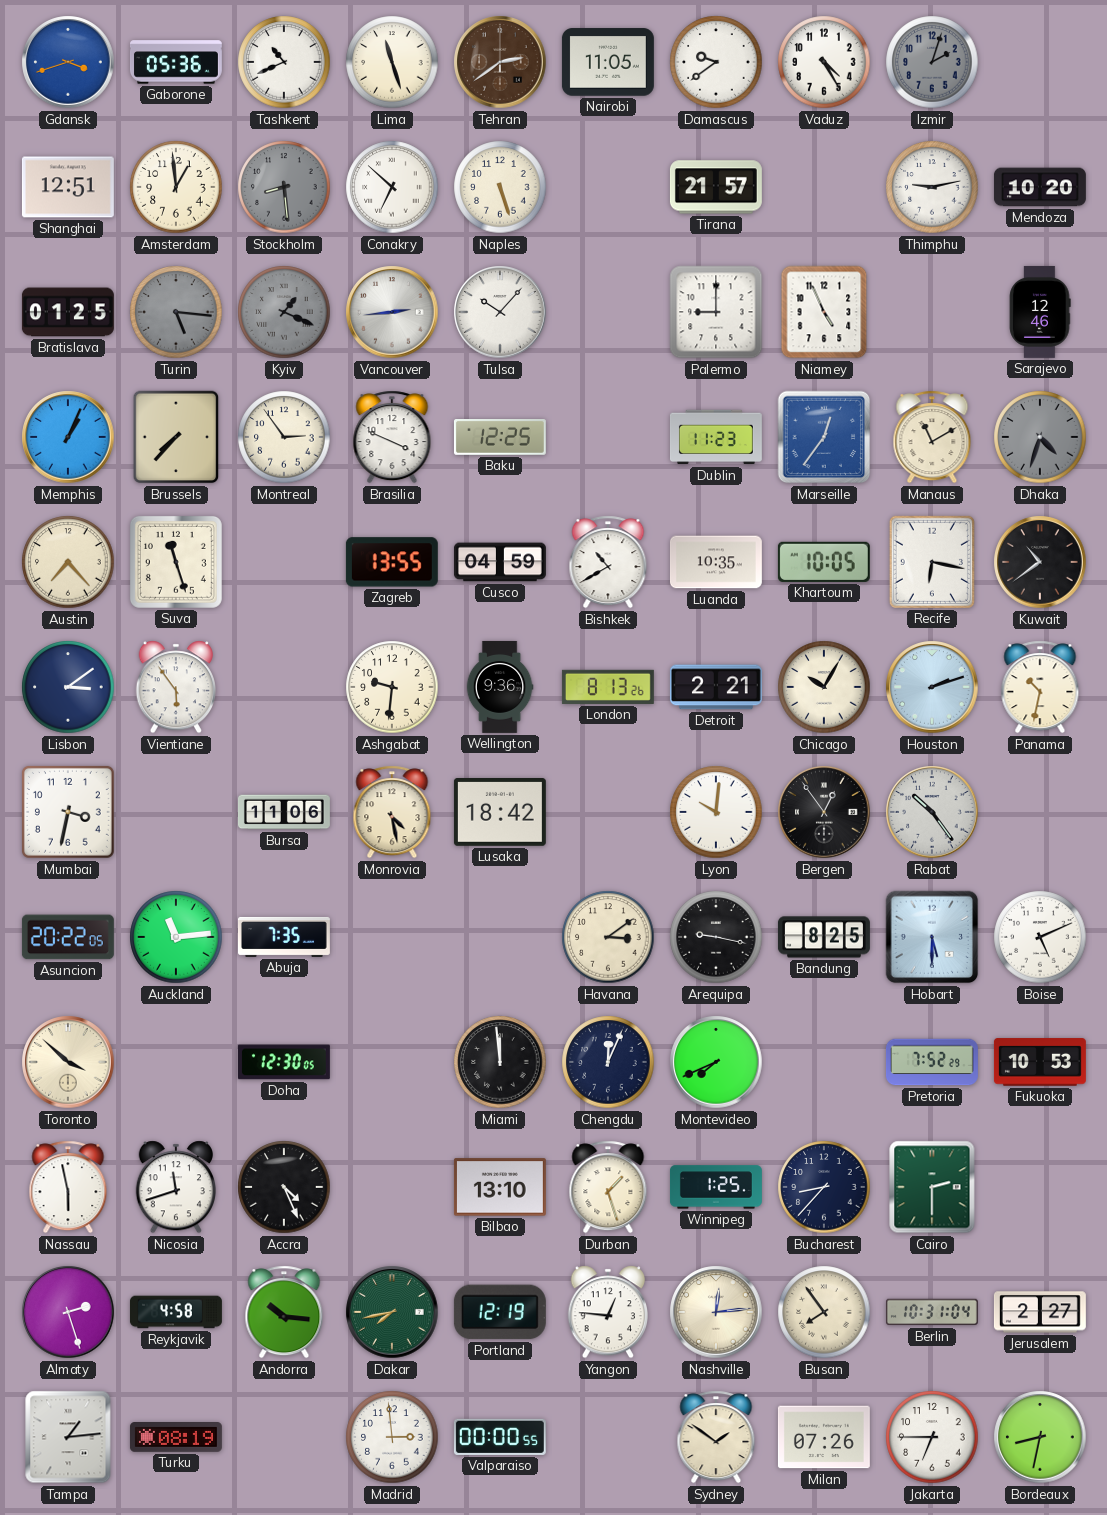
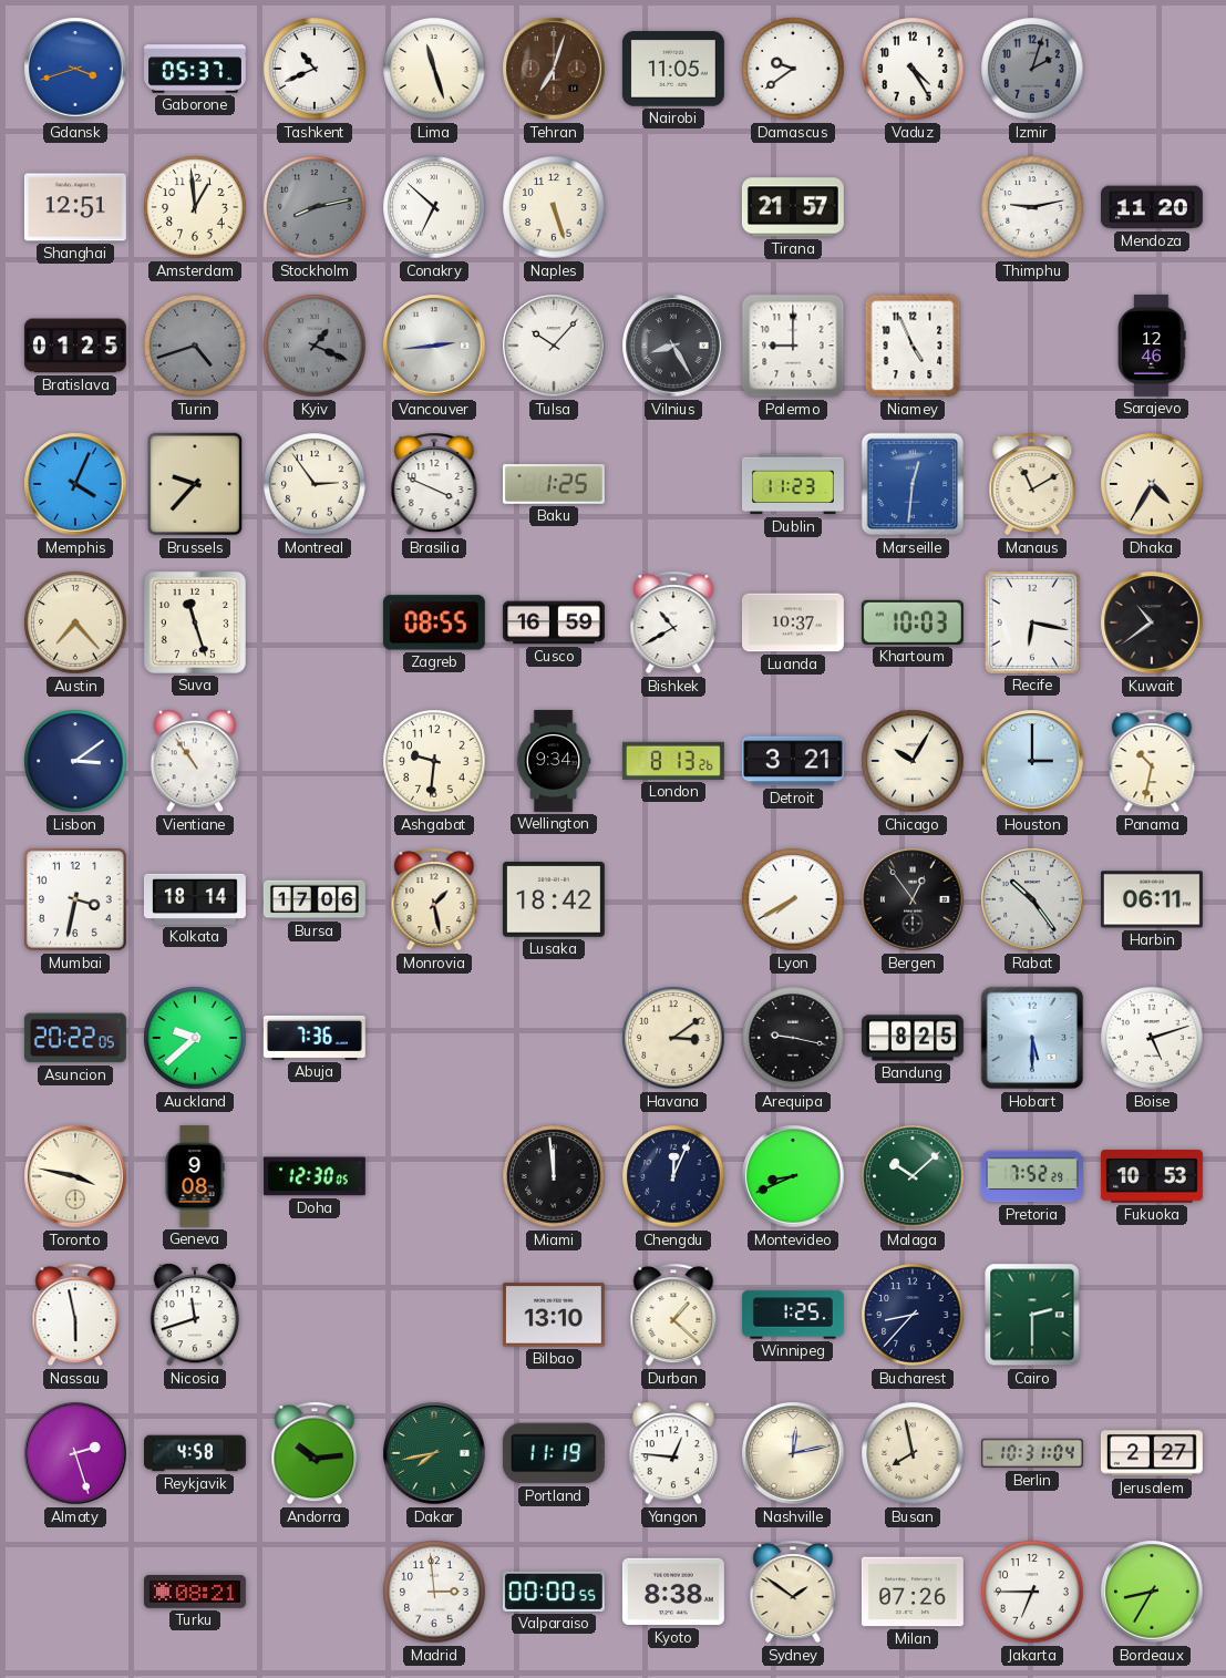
Gaborone: 05:36 -> 05:37 (195, 69)
Tehran: 2:39 -> 7:03 (554, 69)
Stockholm: 8:29 -> 8:13 (315, 207)
Mendoza: 10:20 -> 11:20 (1152, 207)
Turin: 5:16 -> 4:42 (195, 346)
Vilnius: none -> 8:25 (673, 346)
Memphis: 1:04 -> 4:04 (75, 484)
Brussels: 7:37 -> 9:37 (195, 484)
Baku: 12:25 -> 1:25 (554, 485)
Marseille: 12:36 -> 12:31 (913, 484)
Dhaka: 4:33 -> 4:35 (1152, 484)
Dhaka dial: grey -> cream (1152, 484)
Zagreb: 13:55 -> 08:55 (434, 622)
Cusco: 04:59 -> 16:59 (554, 622)
Luanda: 10:35 -> 10:37 (793, 622)
Khartoum: 10:05 -> 10:03 (913, 622)
Vientiane: 5:54 -> 10:54 (194, 761)
Wellington: 9:36 -> 9:34 (554, 761)
Detroit: 2:21 -> 3:21 (793, 761)
Houston: 2:12 -> 3:00 (1032, 761)
Kolkata: none -> 18:14 (195, 899)
Bursa: 11:06 -> 17:06 (315, 899)
Monrovia: 4:28 -> 1:28 (434, 899)
Lyon: 10:01 -> 7:40 (793, 899)
Harbin: none -> 06:11 (1152, 899)
Auckland: 11:14 -> 9:38 (195, 1038)
Abuja: 7:35 -> 7:36 (315, 1038)
Boise: 5:11 -> 5:12 (1152, 1038)
Toronto: 3:52 -> 3:47 (75, 1176)
Geneva: none -> 9:08 (195, 1176)
Montevideo: 7:41 -> 8:41 (793, 1176)
Malaga: none -> 10:08 (913, 1176)
Accra: 4:26 -> none (284, 1187)
Durban: 1:27 -> 1:22 (673, 1315)
Andorra: 10:16 -> 10:14 (315, 1453)
Portland: 12:19 -> 11:19 (554, 1453)
Nashville: 12:14 -> 12:13 (793, 1453)
Busan: 7:54 -> 7:58 (913, 1453)
Tampa: 1:14 -> none (68, 1437)
Turku: 08:19 -> 08:21 (195, 1593)
Kyoto: none -> 8:38 (673, 1592)
Bordeaux: 8:32 -> 8:35 (1152, 1592)
